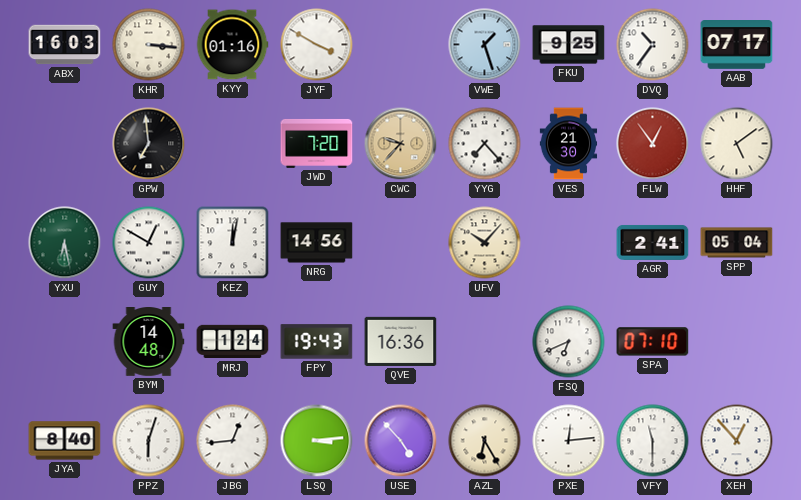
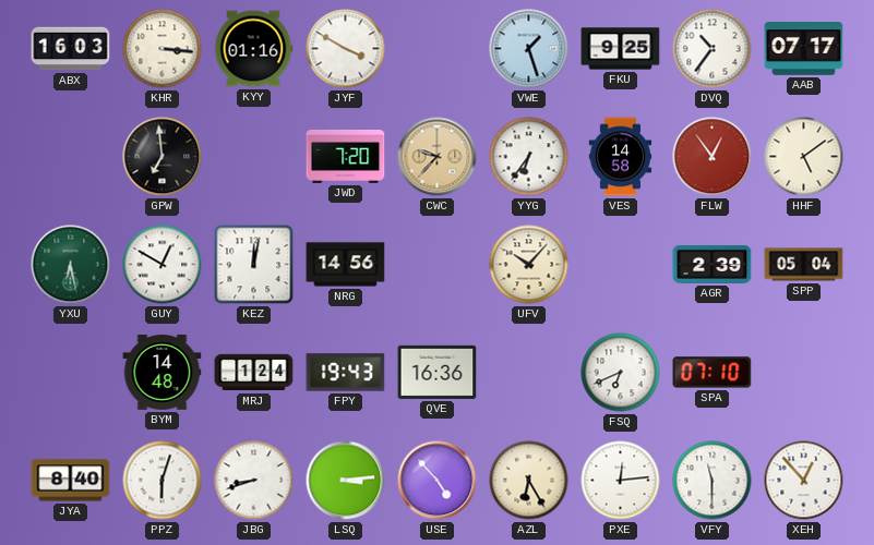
YYG: 7:23 -> 6:36 (529, 157)
VES: 21:30 -> 14:58 (621, 157)
AGR: 2:41 -> 2:39 (713, 264)
JBG: 12:44 -> 8:42 (254, 481)
